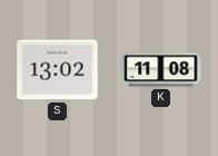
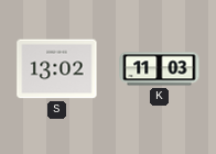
K: 11:08 -> 11:03 (160, 69)
